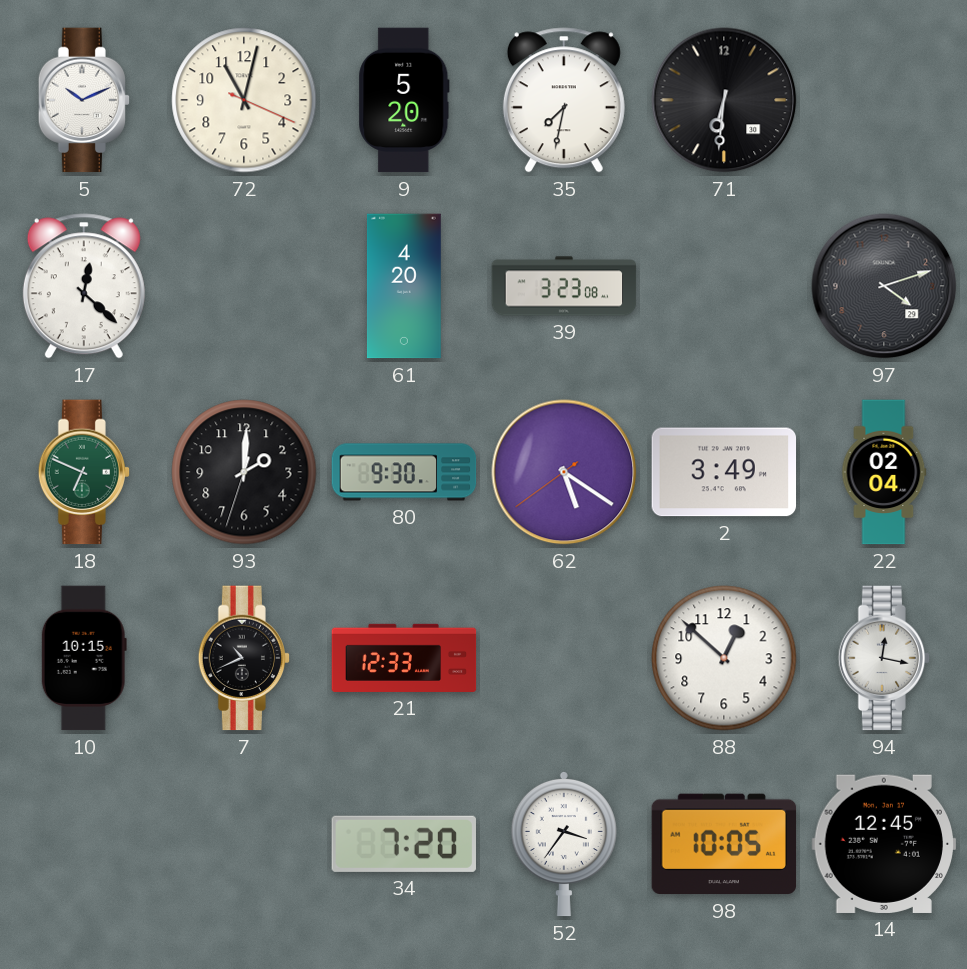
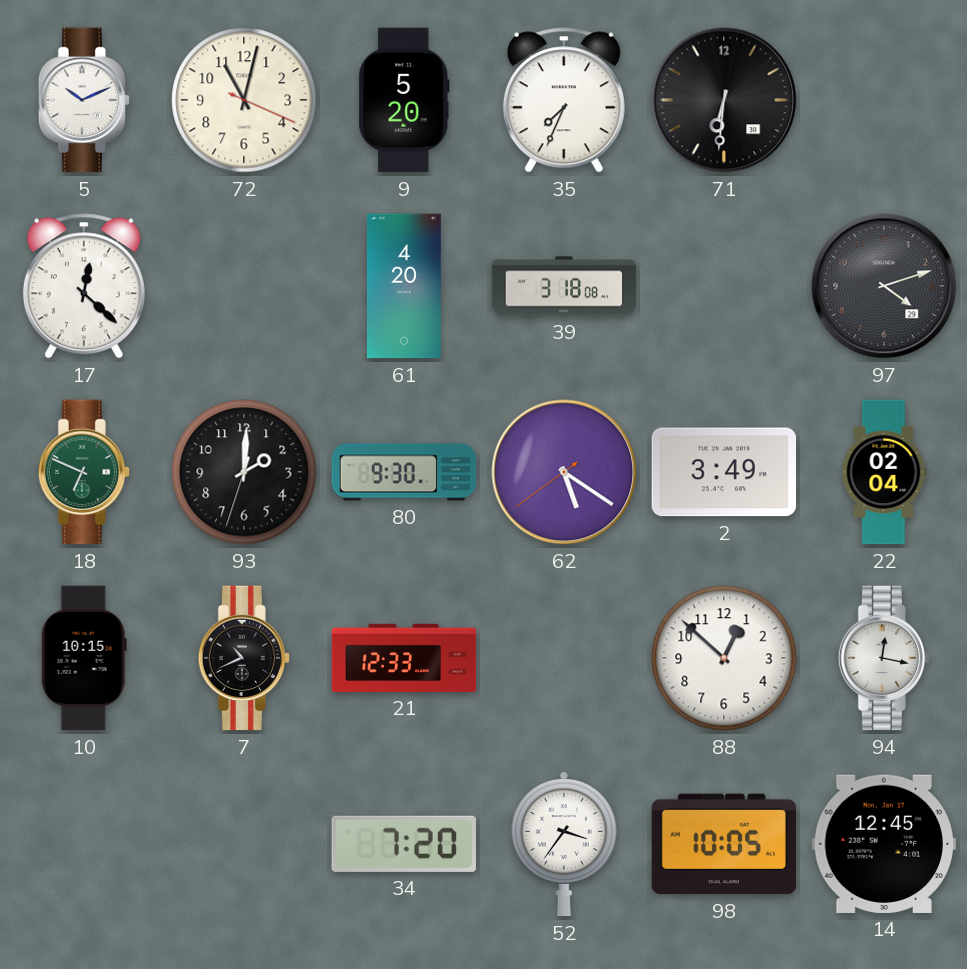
35: 7:32 -> 7:34 (564, 100)
39: 3:23 -> 3:18 (564, 286)
